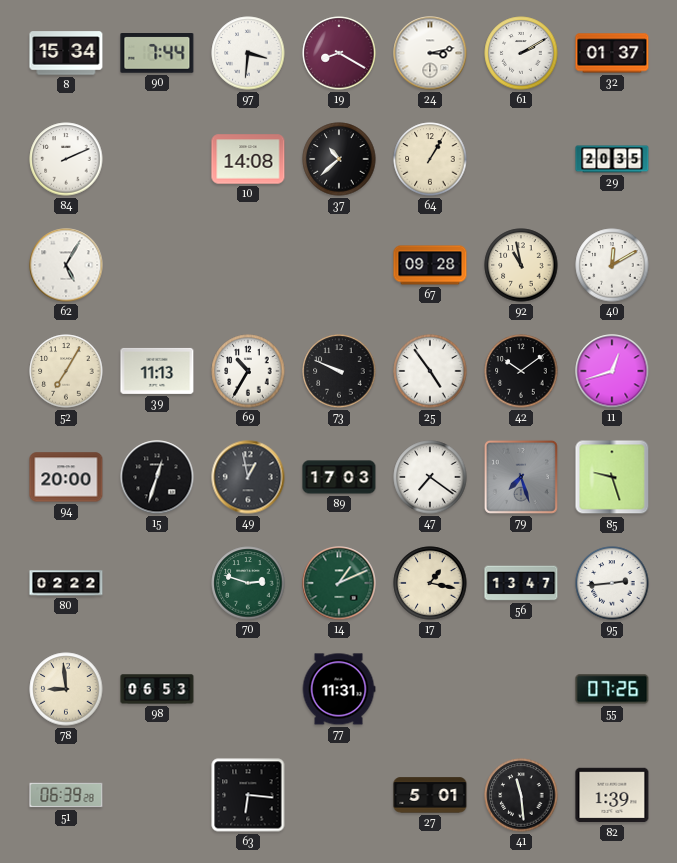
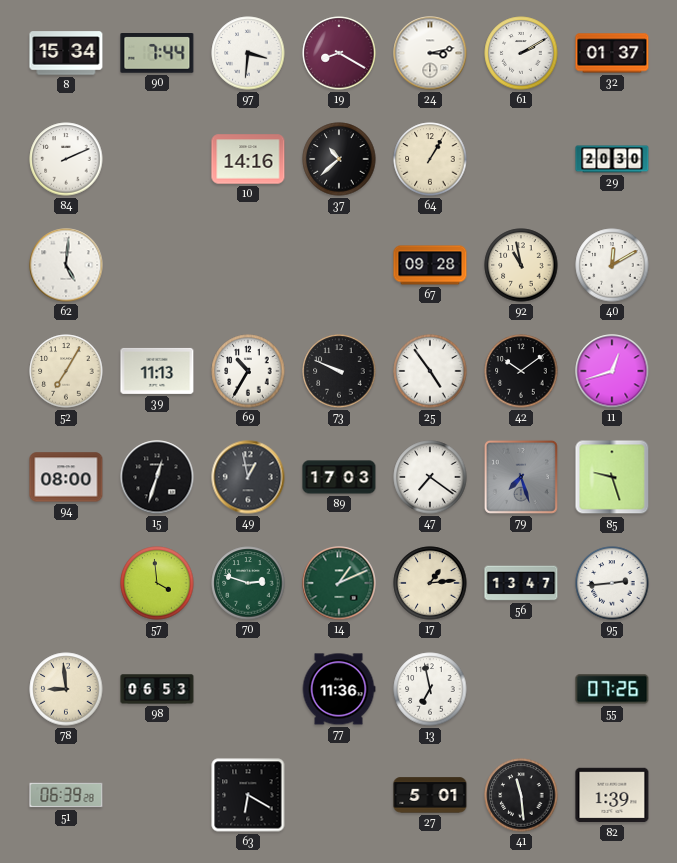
10: 14:08 -> 14:16 (248, 159)
29: 20:35 -> 20:30 (612, 159)
62: 5:05 -> 5:01 (66, 265)
94: 20:00 -> 08:00 (66, 477)
80: 02:22 -> none (66, 583)
57: none -> 3:59 (157, 583)
17: 1:17 -> 1:14 (430, 583)
77: 11:31 -> 11:36 (339, 689)
13: none -> 6:58 (430, 689)
63: 6:16 -> 6:20 (248, 795)
